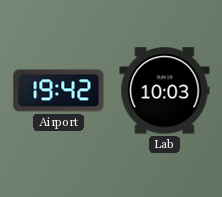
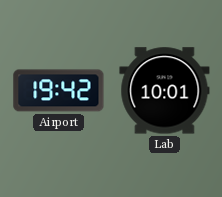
Lab: 10:03 -> 10:01 (165, 91)
